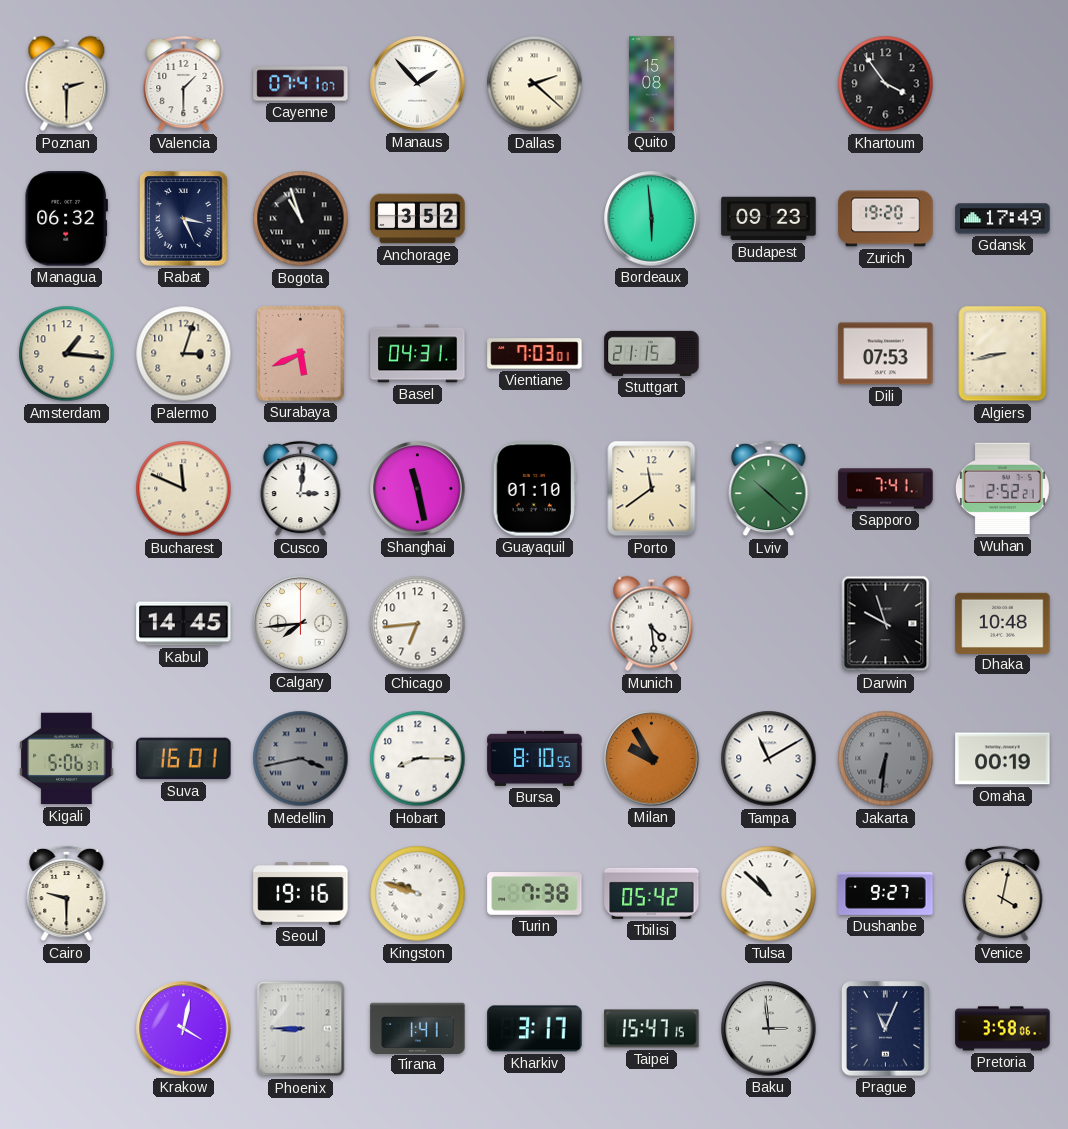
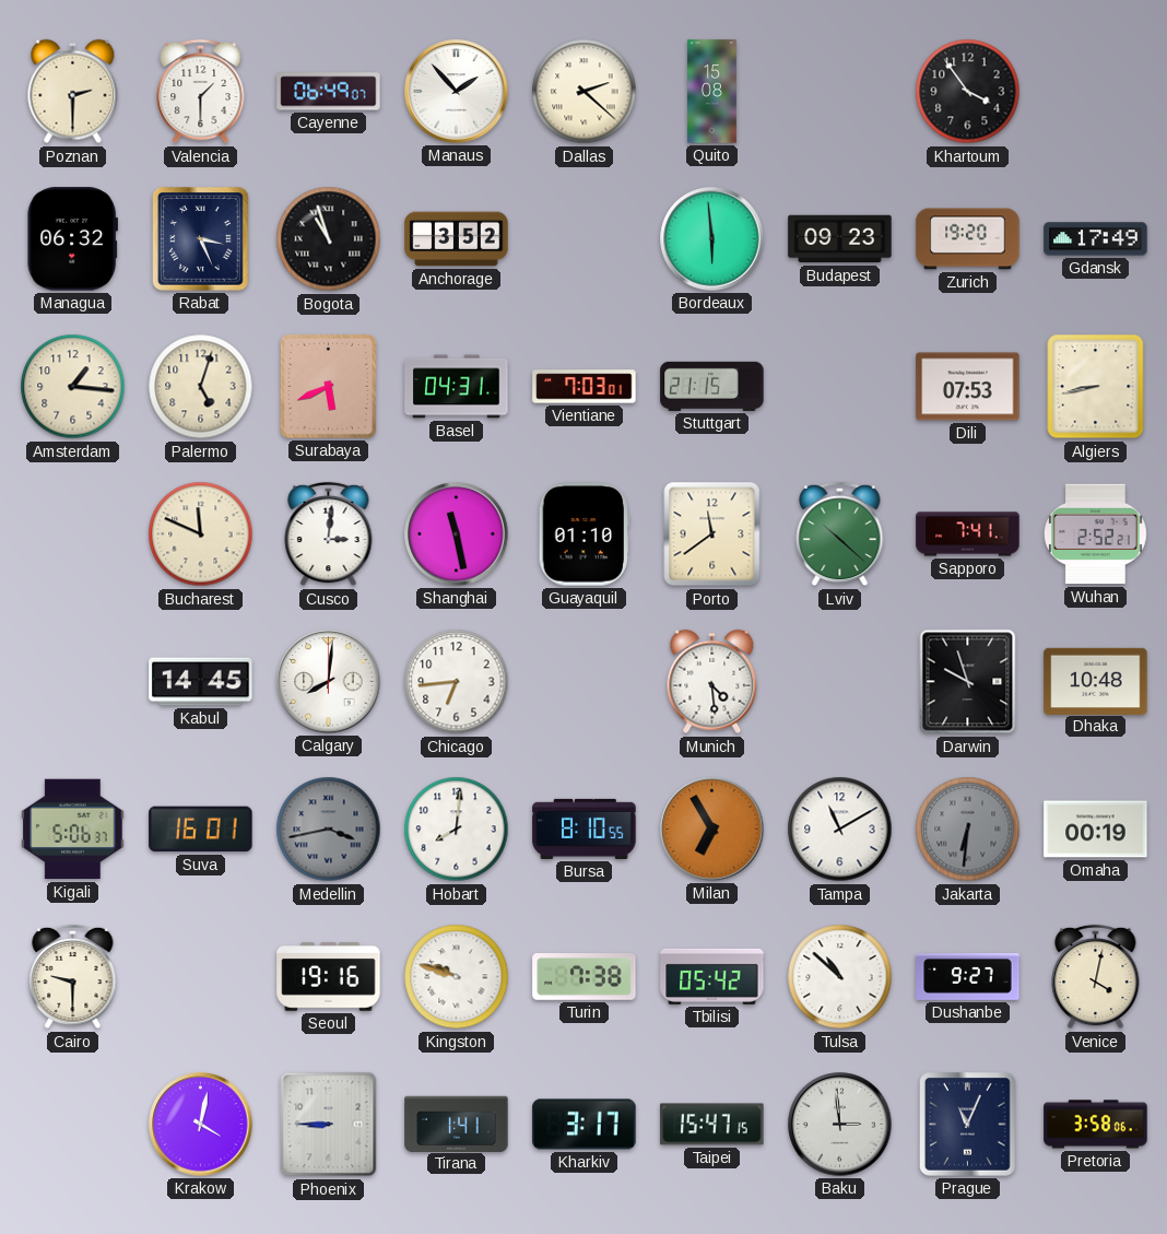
Cayenne: 07:41 -> 06:49 (329, 92)
Palermo: 3:03 -> 5:03 (201, 387)
Calgary: 7:44 -> 8:01 (329, 682)
Hobart: 8:15 -> 8:01 (457, 830)
Milan: 9:55 -> 6:55 (712, 830)
